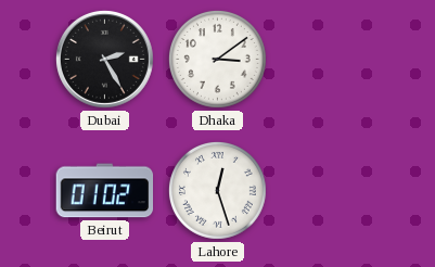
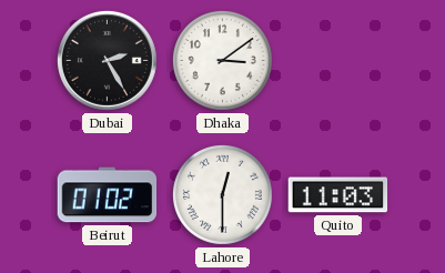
Lahore: 12:27 -> 12:30 (222, 194)
Quito: none -> 11:03 (338, 195)
